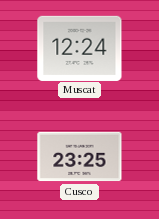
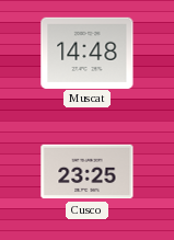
Muscat: 12:24 -> 14:48 (88, 53)
